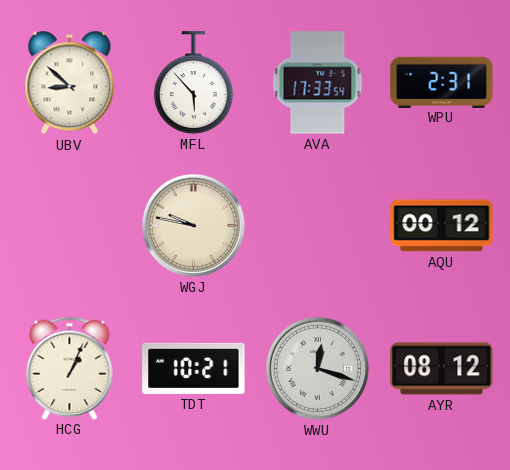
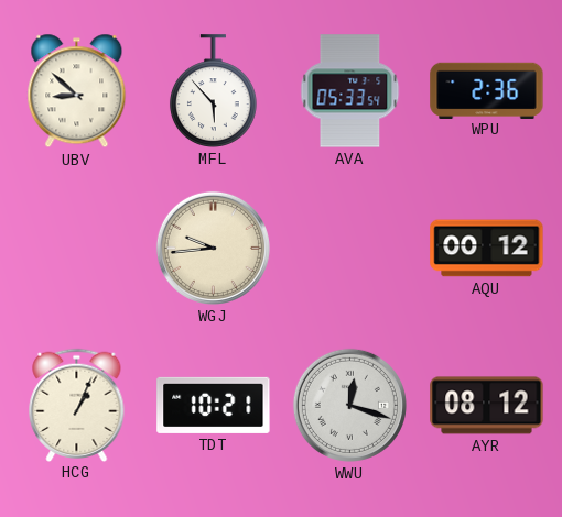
AVA: 17:33 -> 05:33 (350, 91)
WPU: 2:31 -> 2:36 (487, 90)
WGJ: 9:47 -> 9:44 (213, 248)
